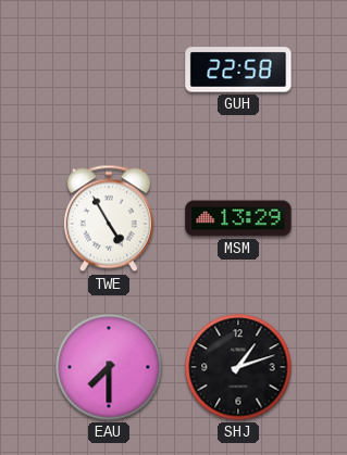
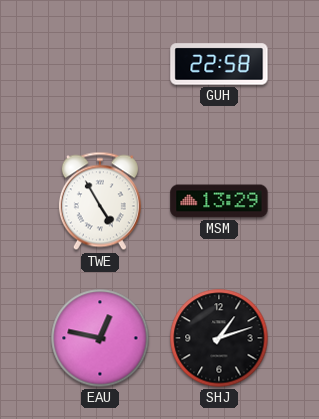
EAU: 7:30 -> 12:47 (100, 338)
